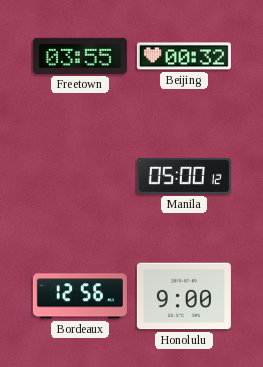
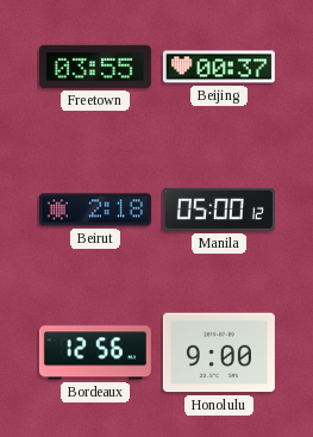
Beijing: 00:32 -> 00:37 (219, 67)
Beirut: none -> 2:18 (95, 210)
